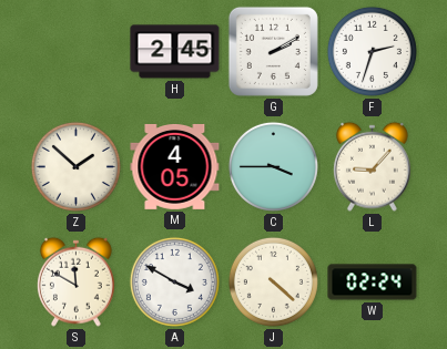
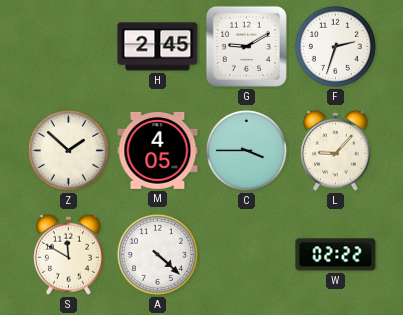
G: 2:10 -> 9:10 (246, 46)
A: 3:50 -> 4:22 (157, 254)
J: 4:22 -> none (273, 281)
W: 02:24 -> 02:22 (336, 255)
